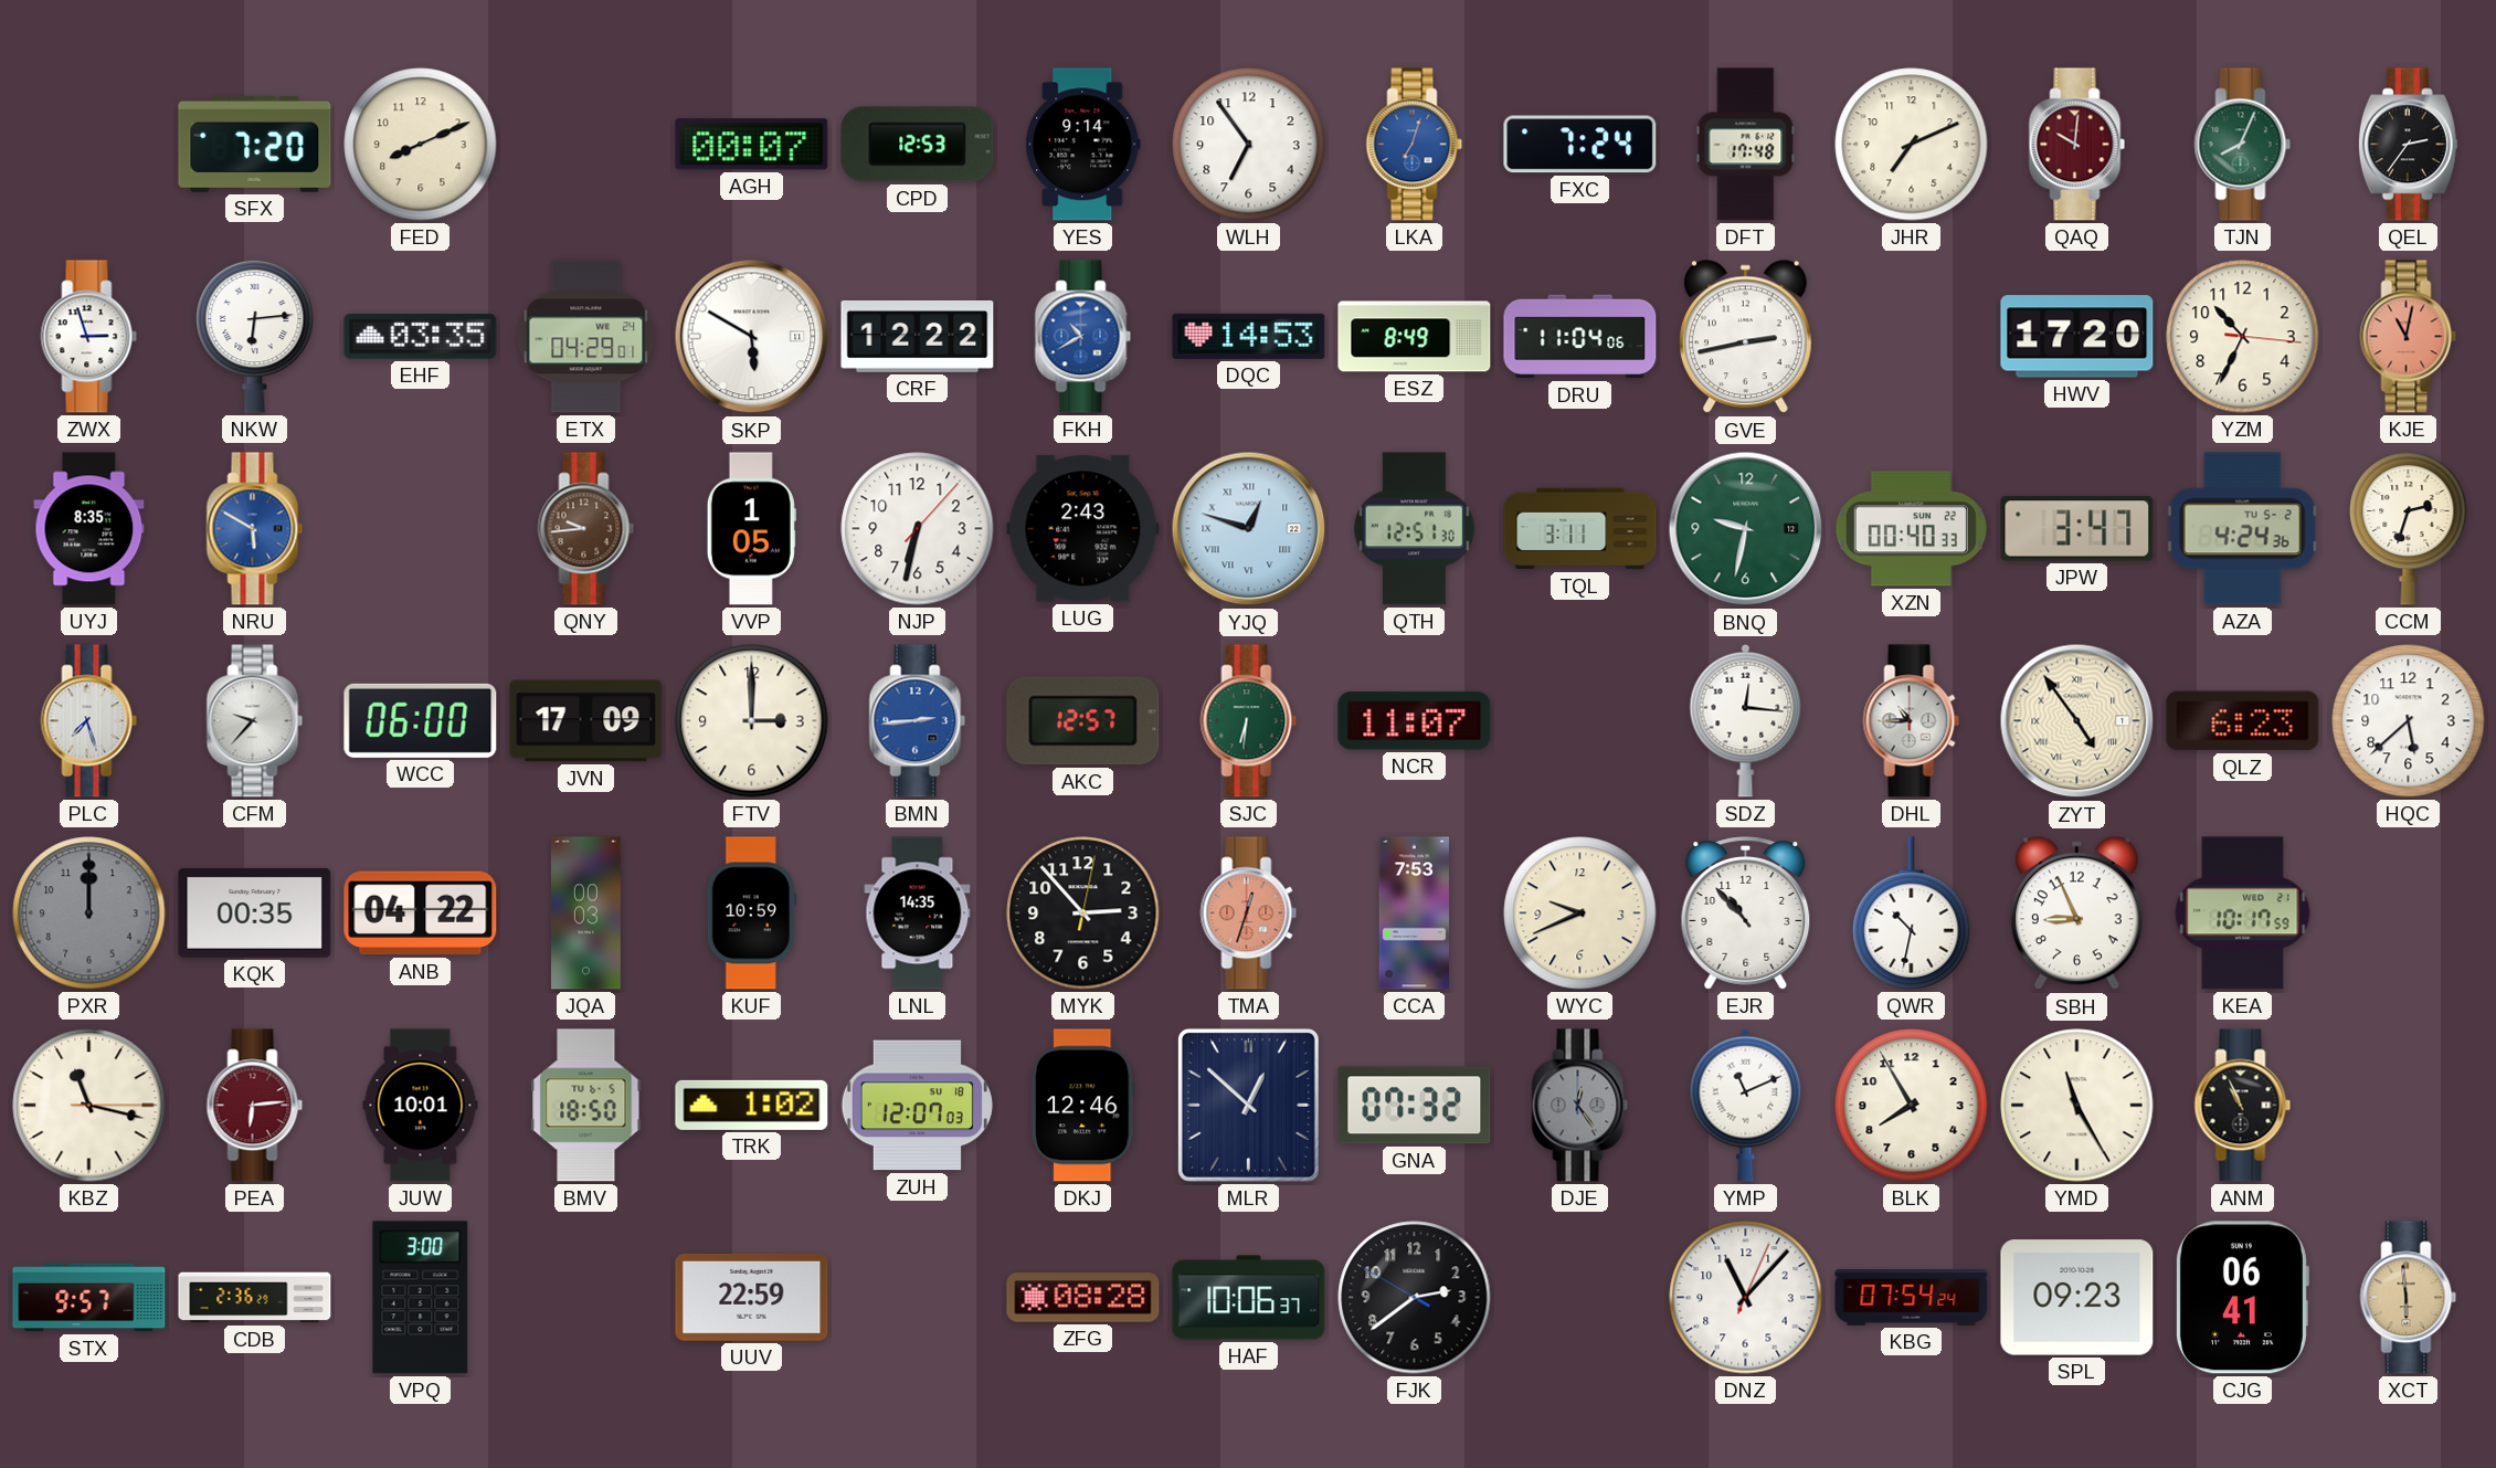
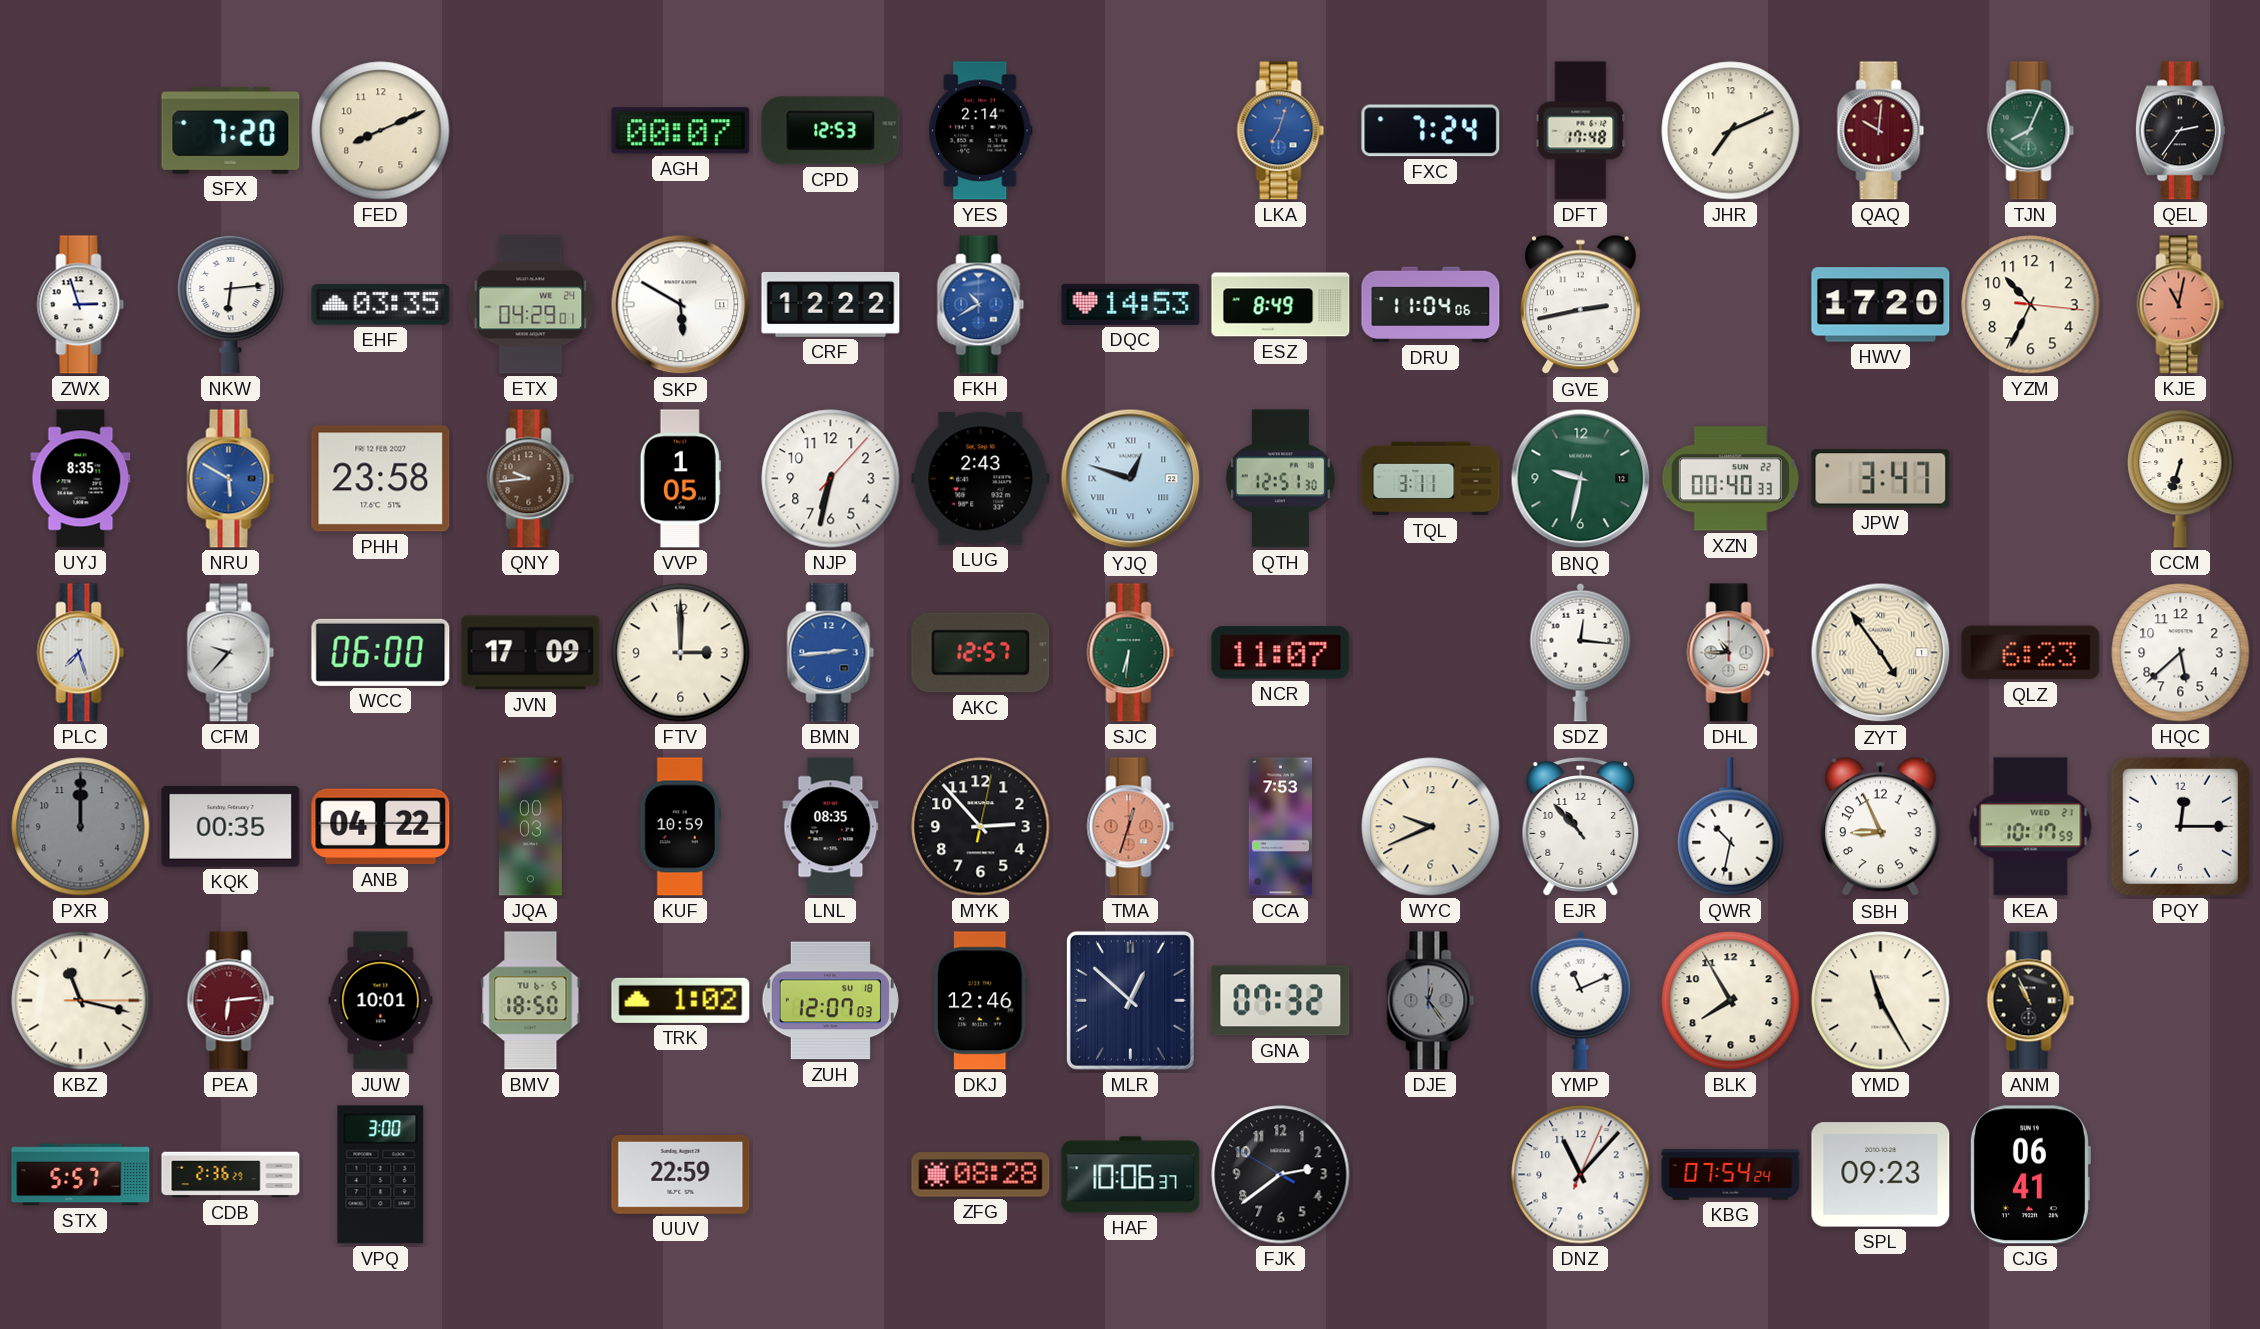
YES: 9:14 -> 2:14 (981, 131)
WLH: 6:54 -> none (1249, 145)
PHH: none -> 23:58 (381, 479)
AZA: 4:24 -> none (2242, 529)
CCM: 2:33 -> 6:33 (2181, 478)
LNL: 14:35 -> 08:35 (831, 827)
PQY: none -> 12:15 (2180, 826)
STX: 9:57 -> 5:57 (81, 1175)
XCT: 5:59 -> none (2409, 1298)
